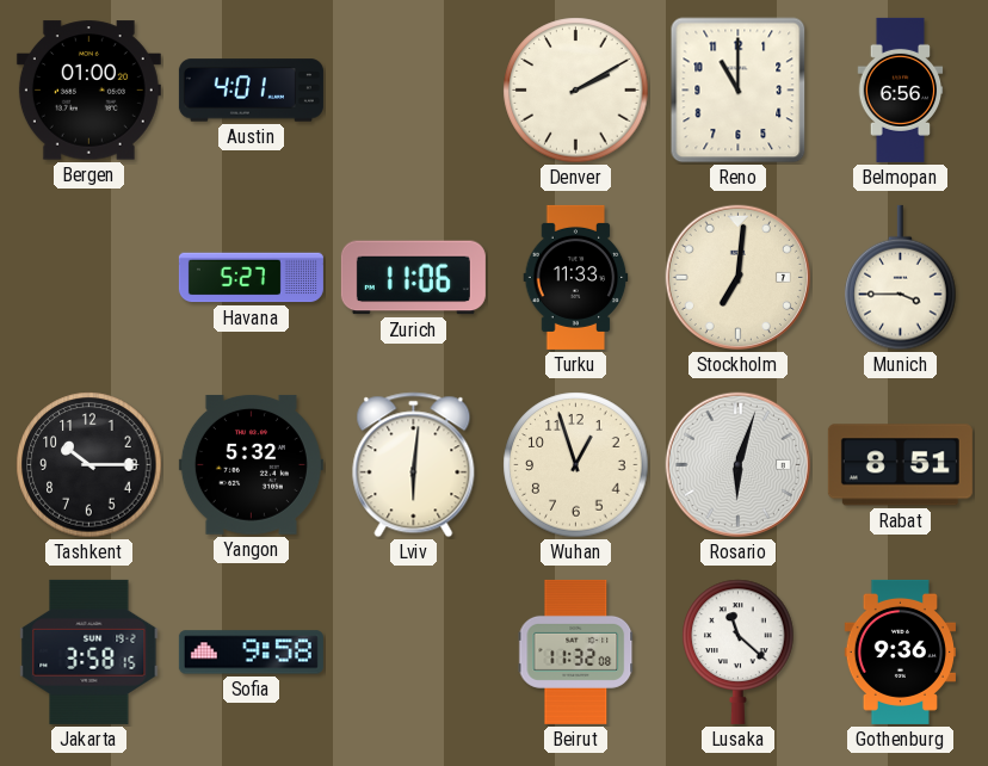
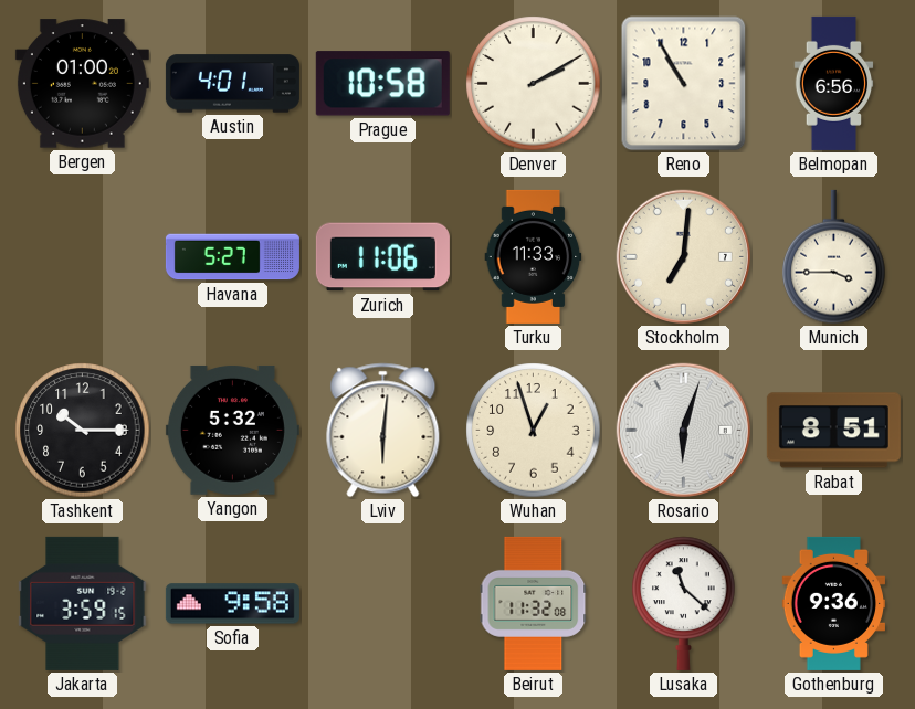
Prague: none -> 10:58 (382, 84)
Reno: 11:00 -> 10:55 (684, 84)
Jakarta: 3:58 -> 3:59 (83, 603)
